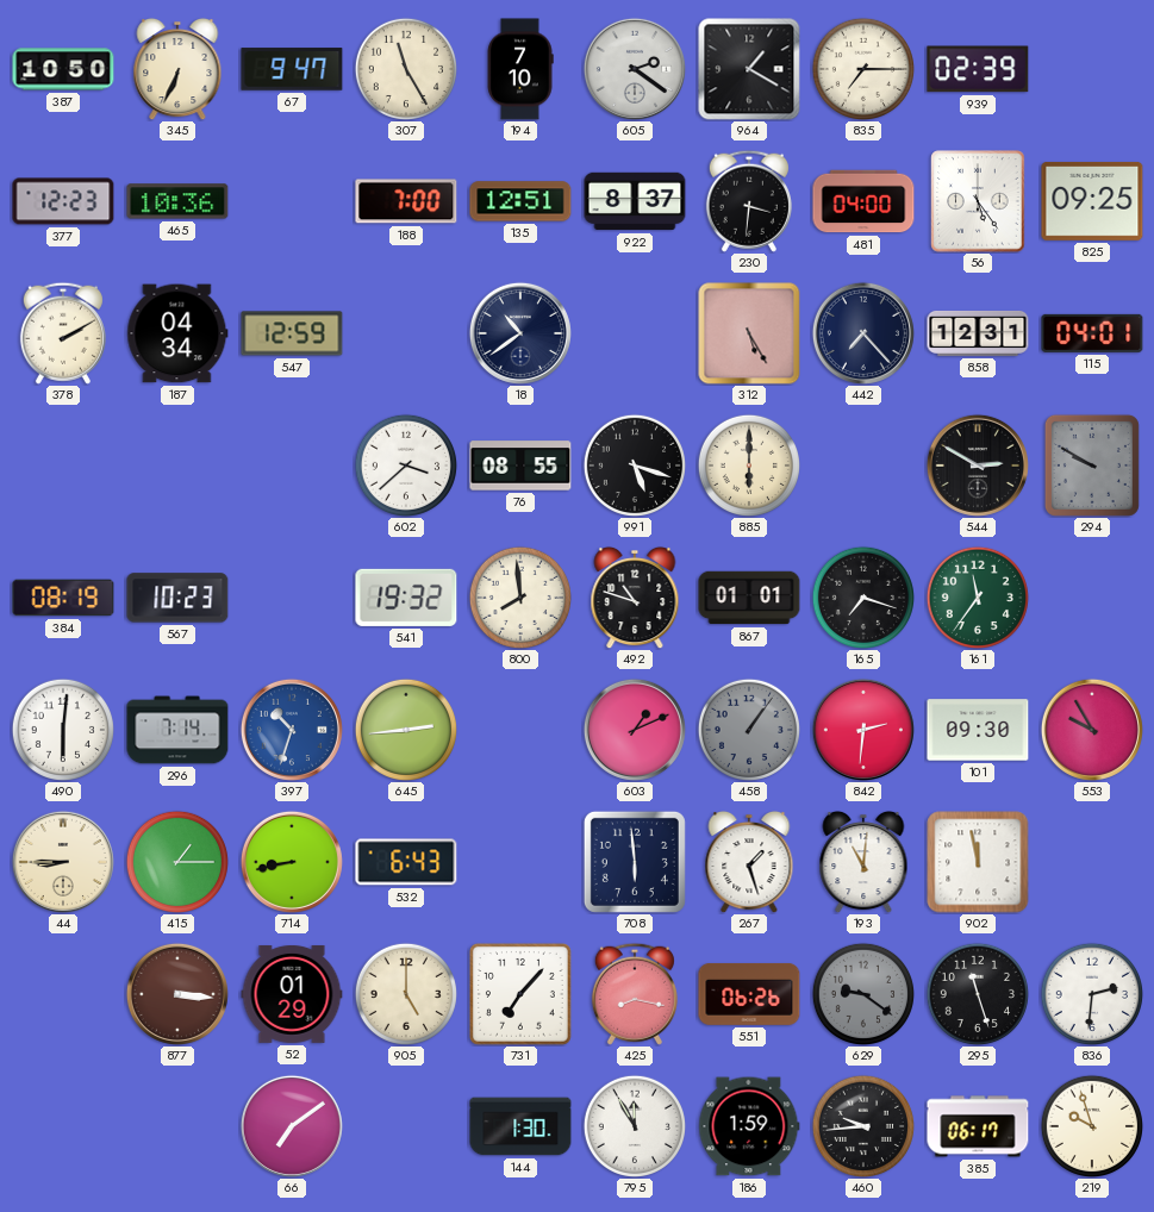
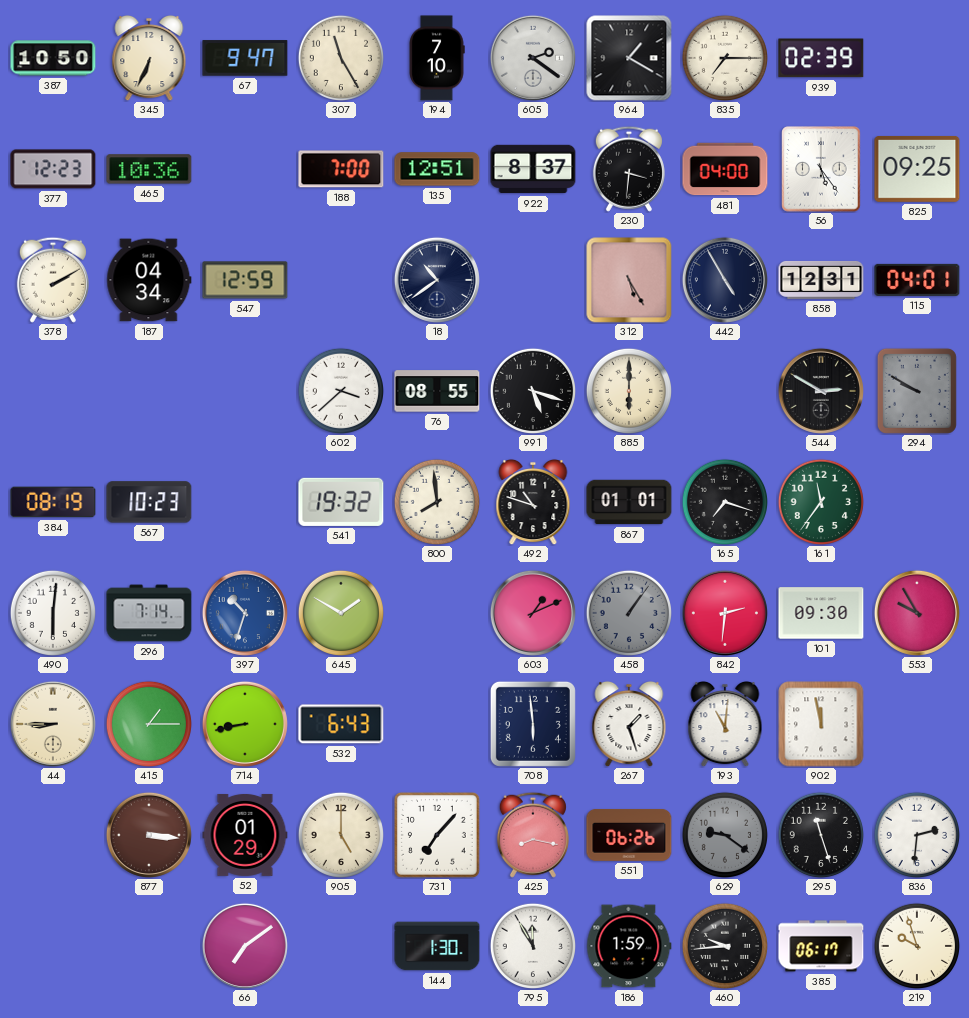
442: 7:23 -> 4:55 (725, 280)
645: 2:44 -> 1:50 (340, 612)
